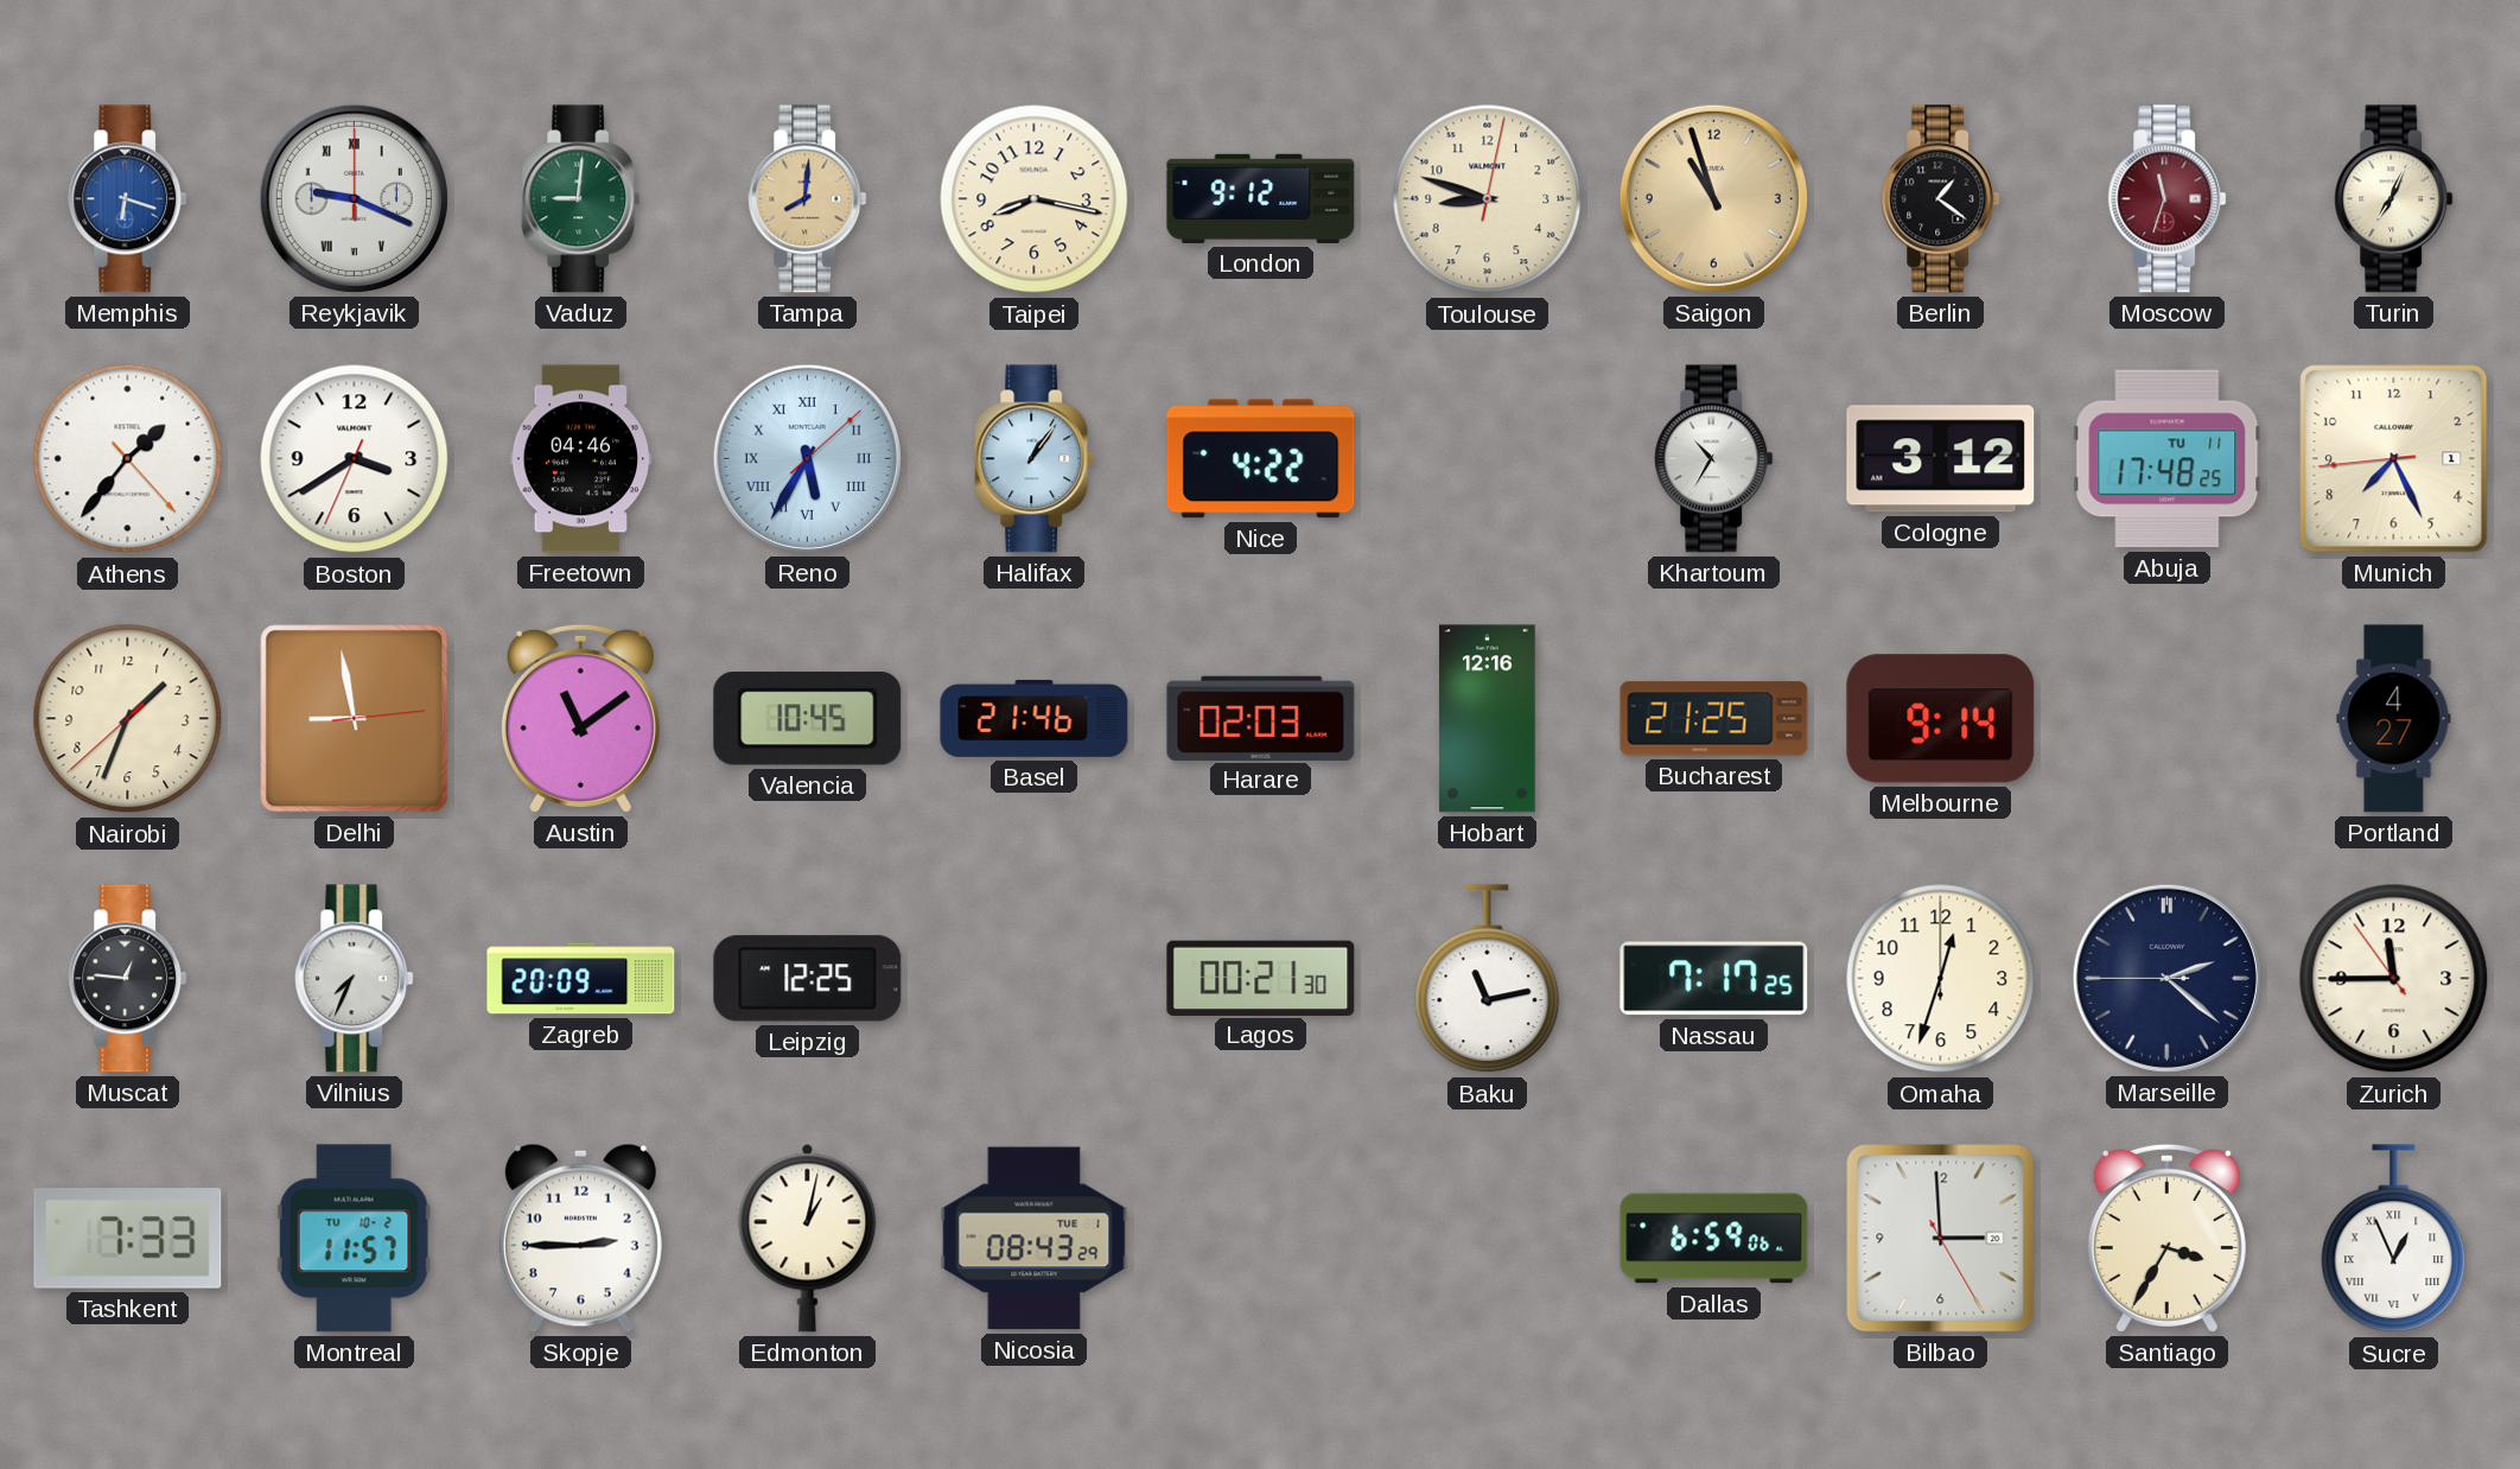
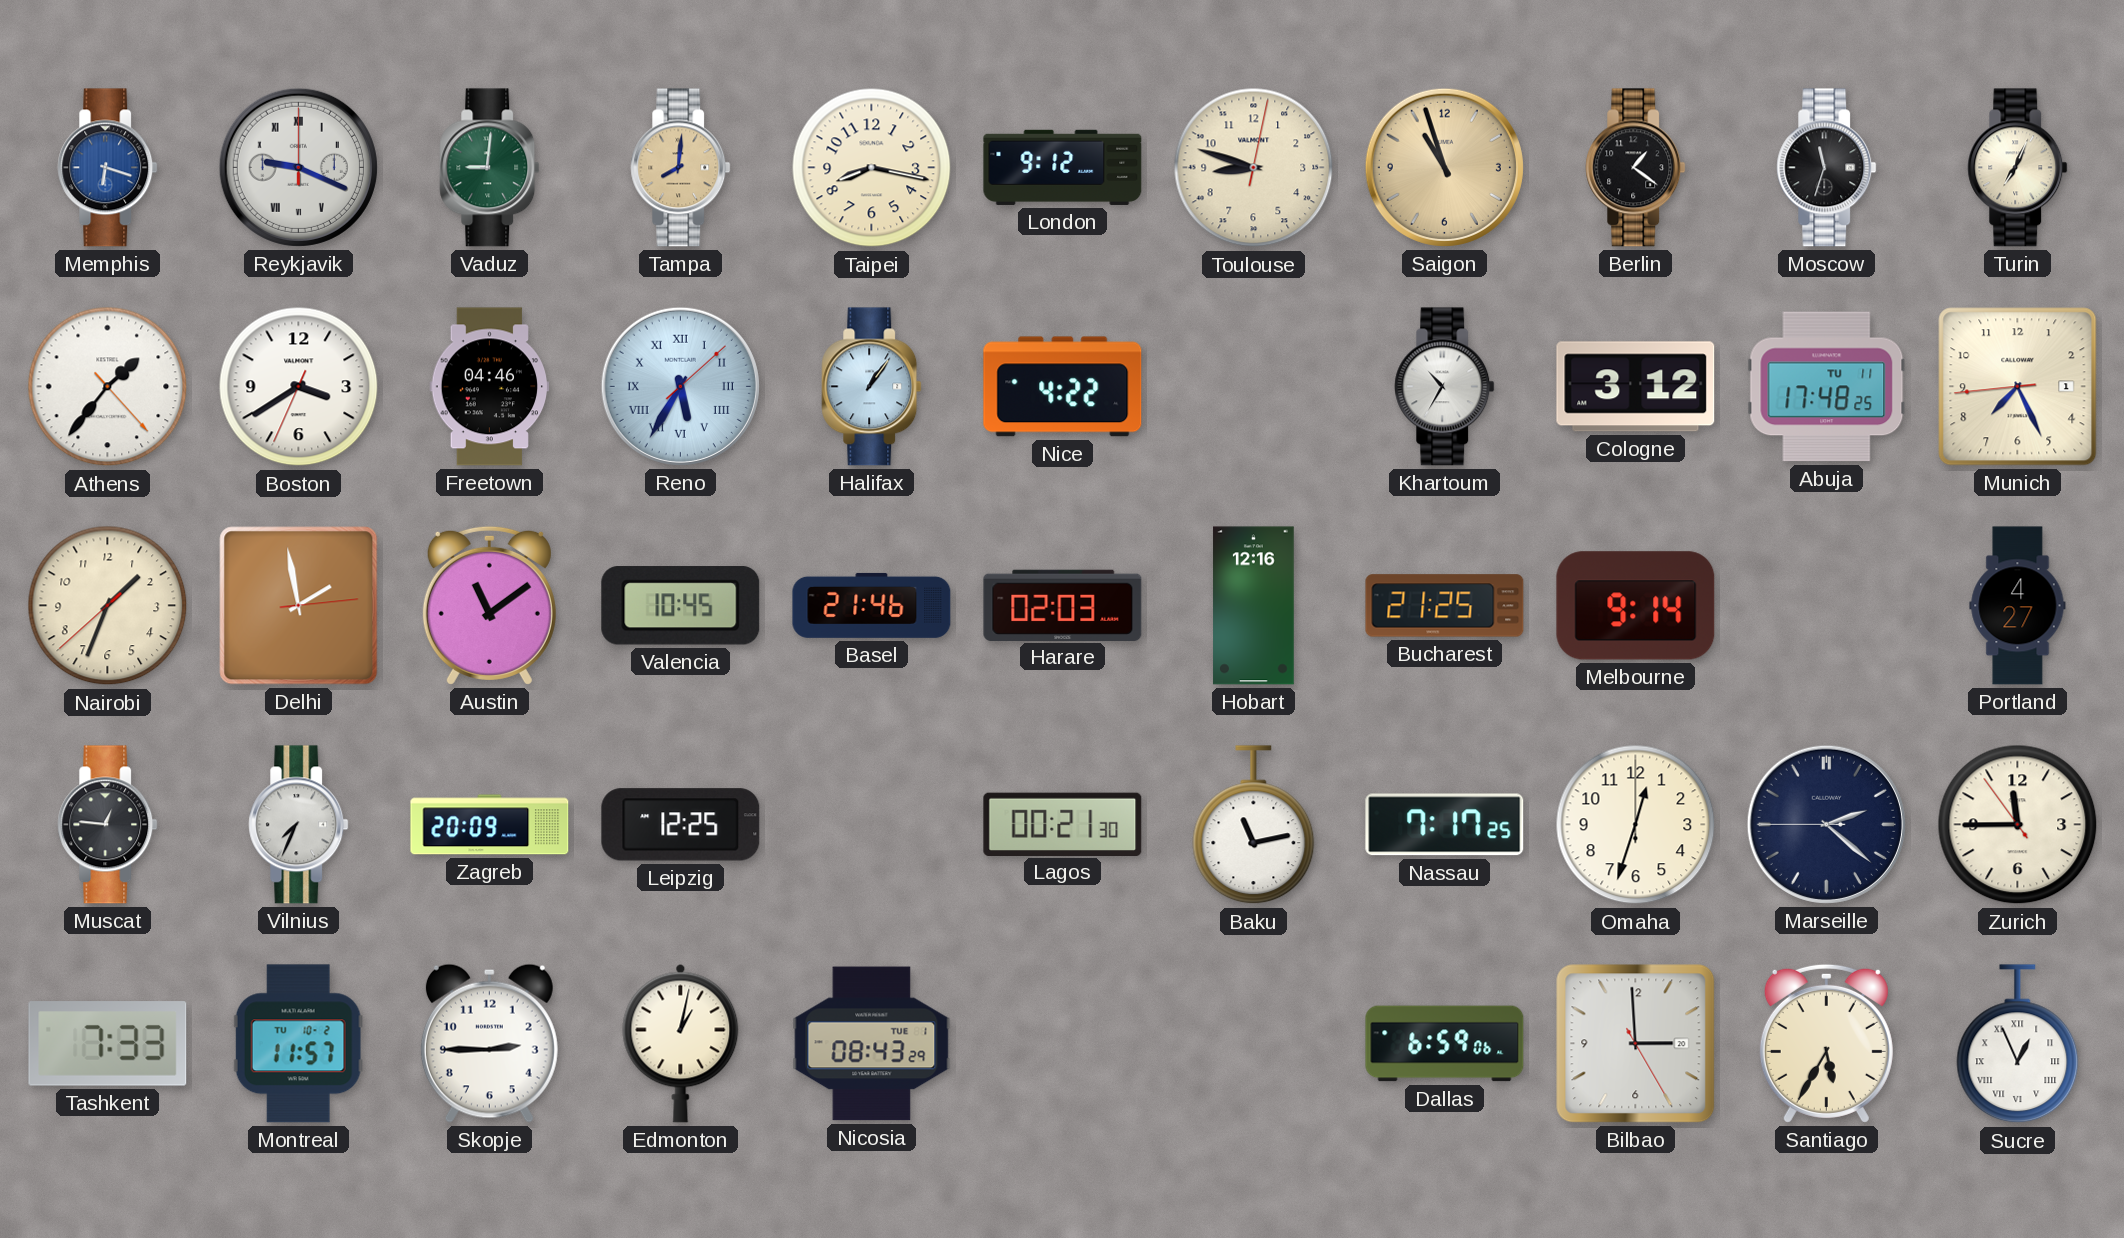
Moscow dial: burgundy -> black (1827, 168)
Delhi: 8:58 -> 1:58 (299, 606)
Santiago: 3:35 -> 5:35 (1826, 1043)
